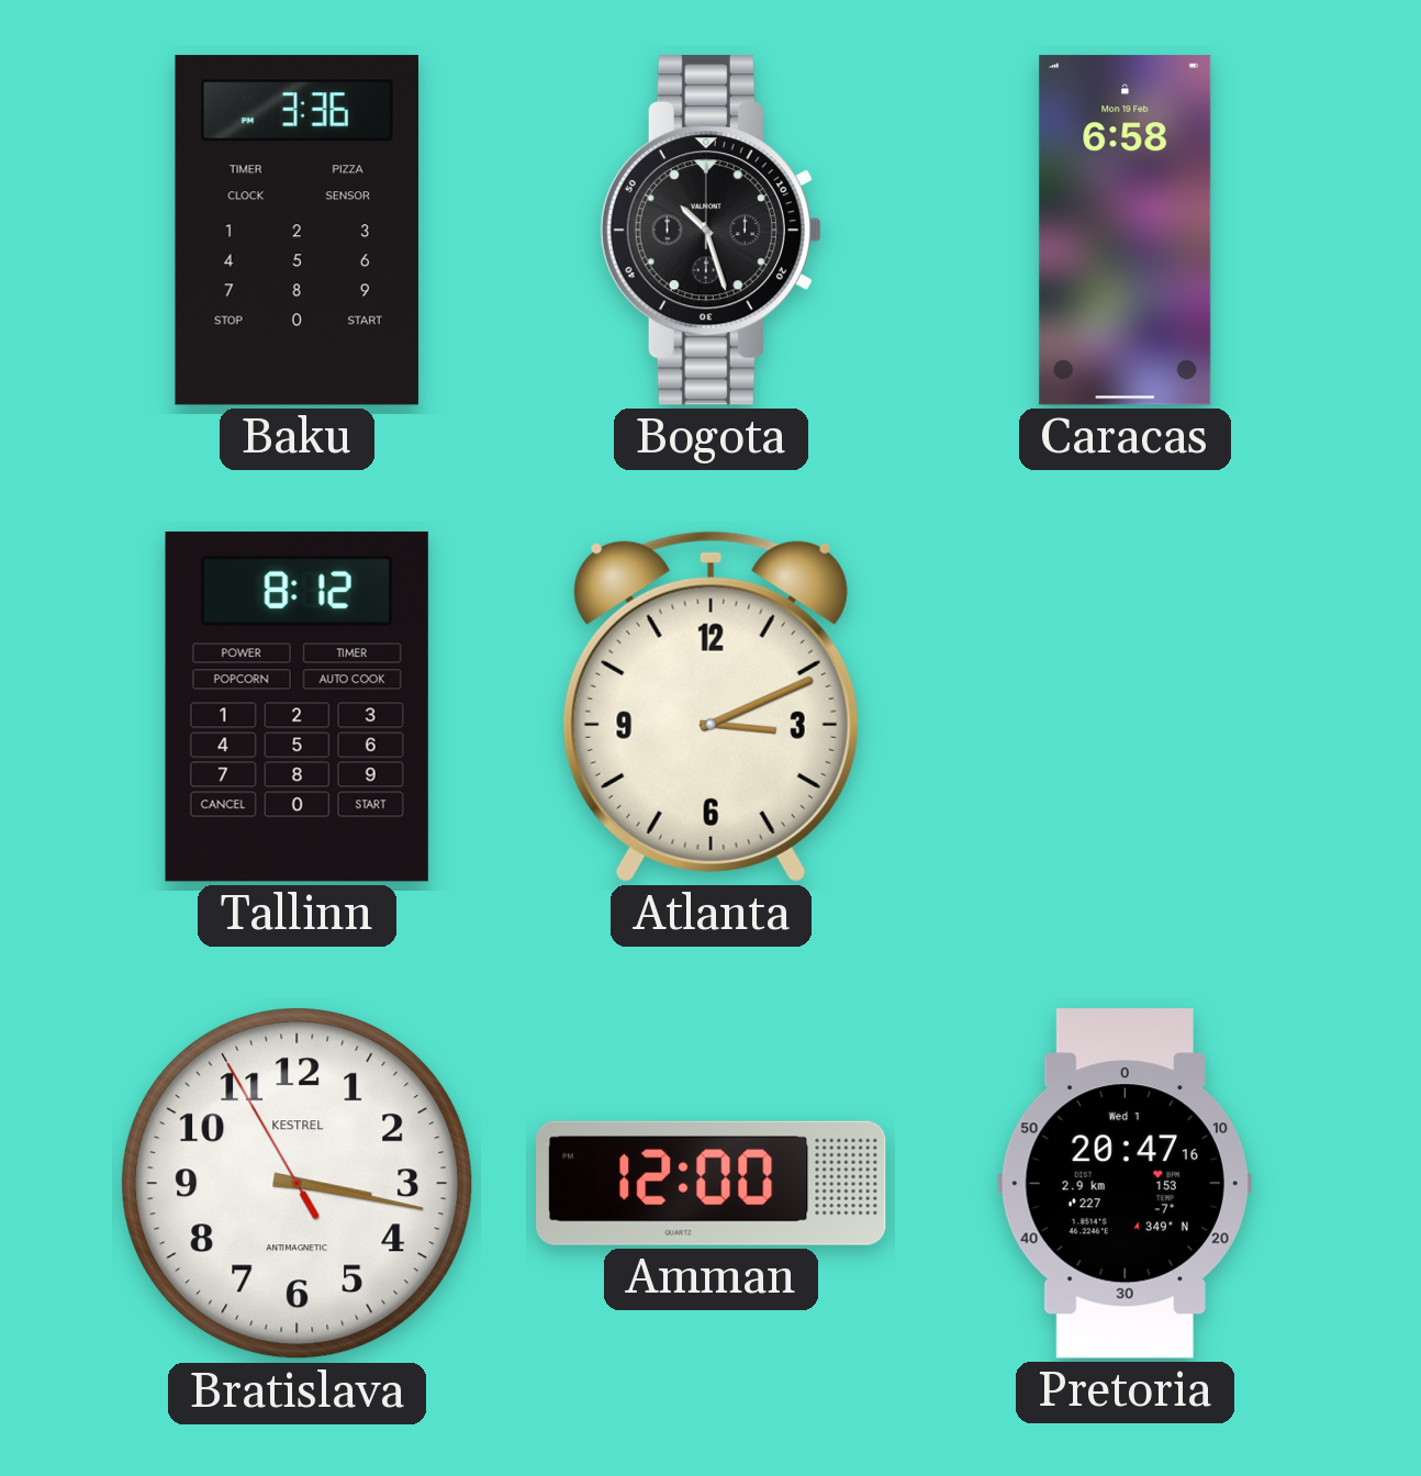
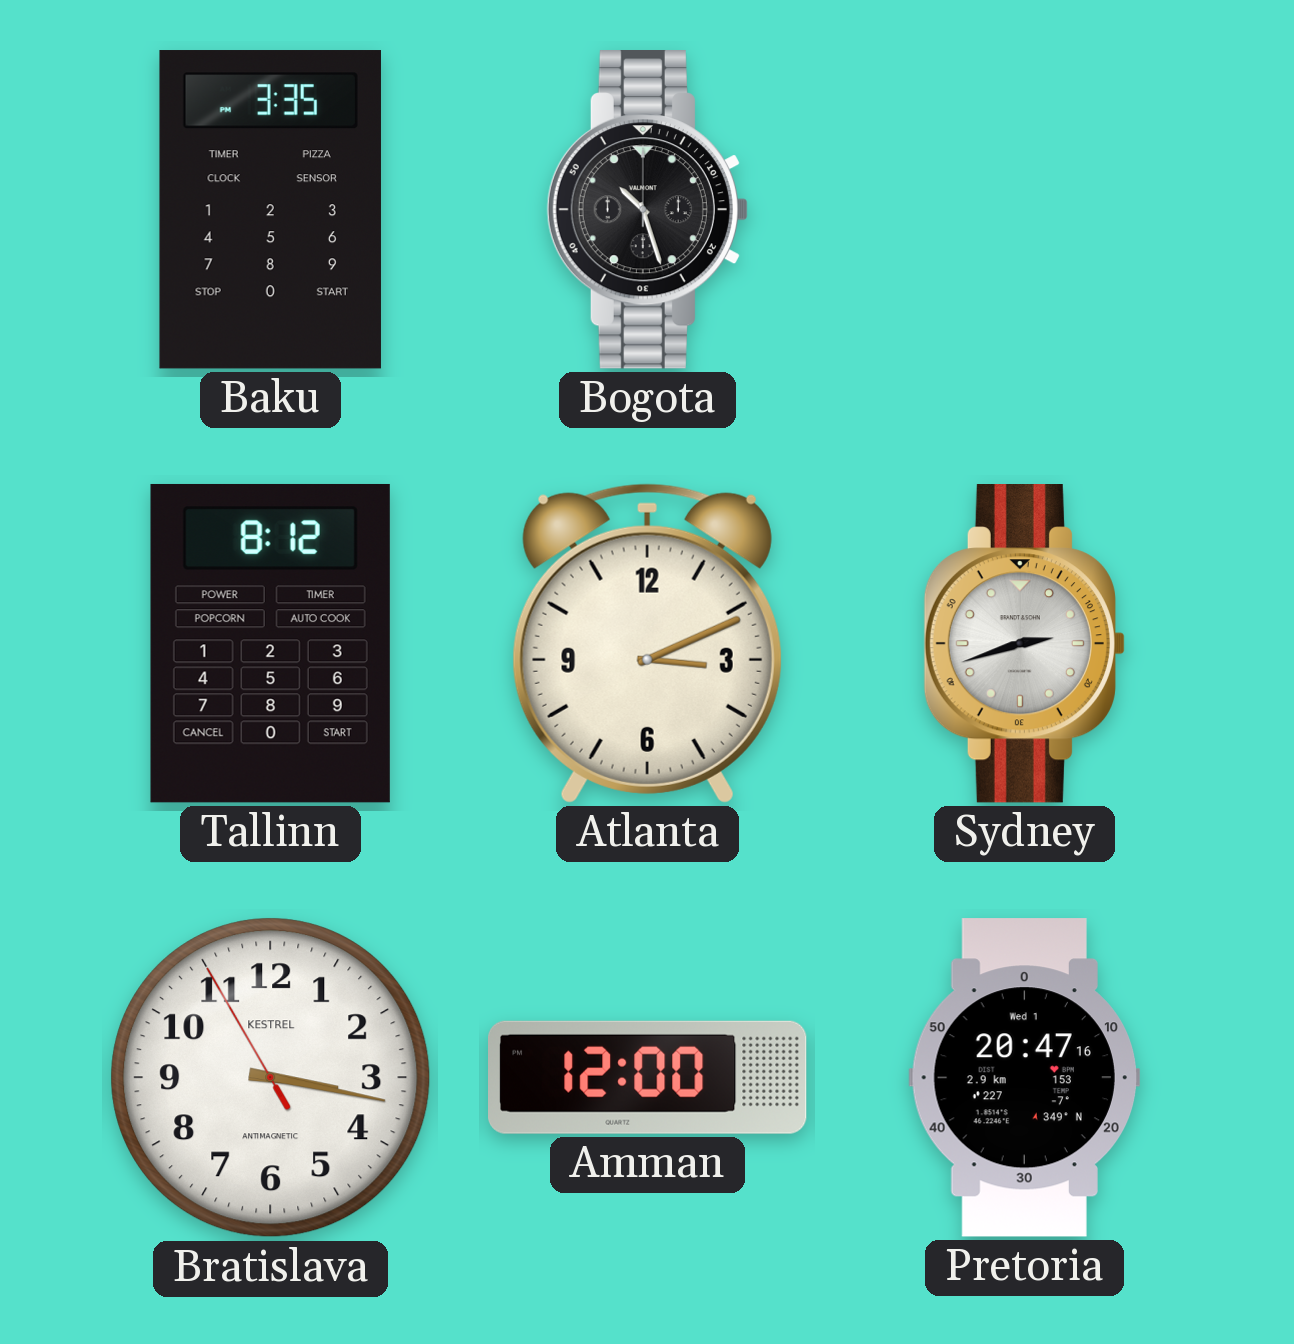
Baku: 3:36 -> 3:35 (270, 210)
Caracas: 6:58 -> none (1126, 231)
Sydney: none -> 2:42 (1024, 644)
